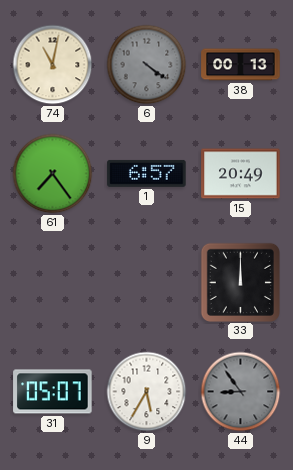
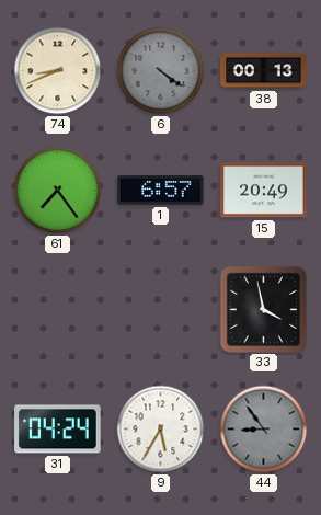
74: 11:02 -> 8:41 (58, 71)
33: 12:00 -> 3:58 (263, 309)
31: 05:07 -> 04:24 (58, 430)
